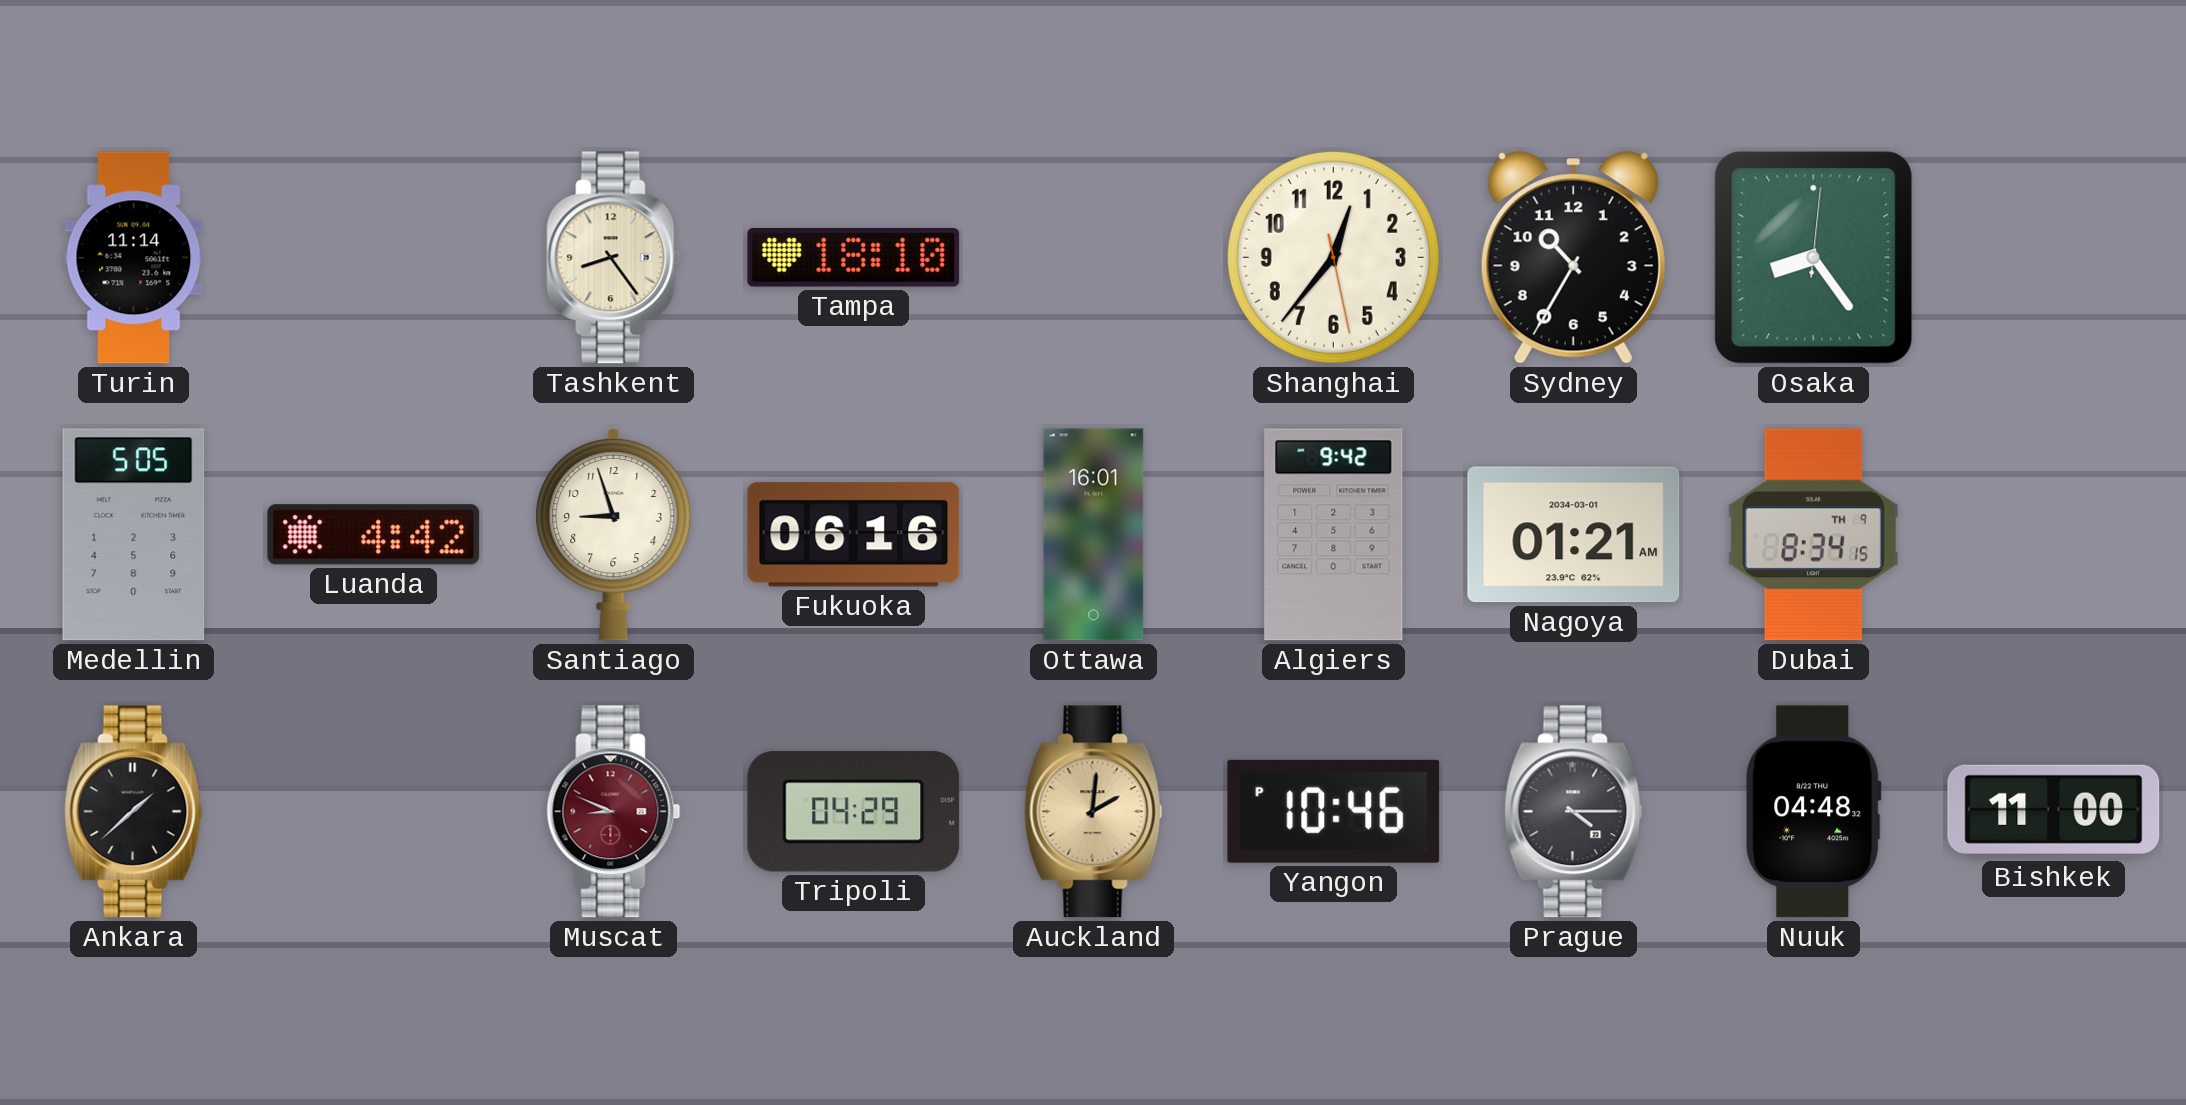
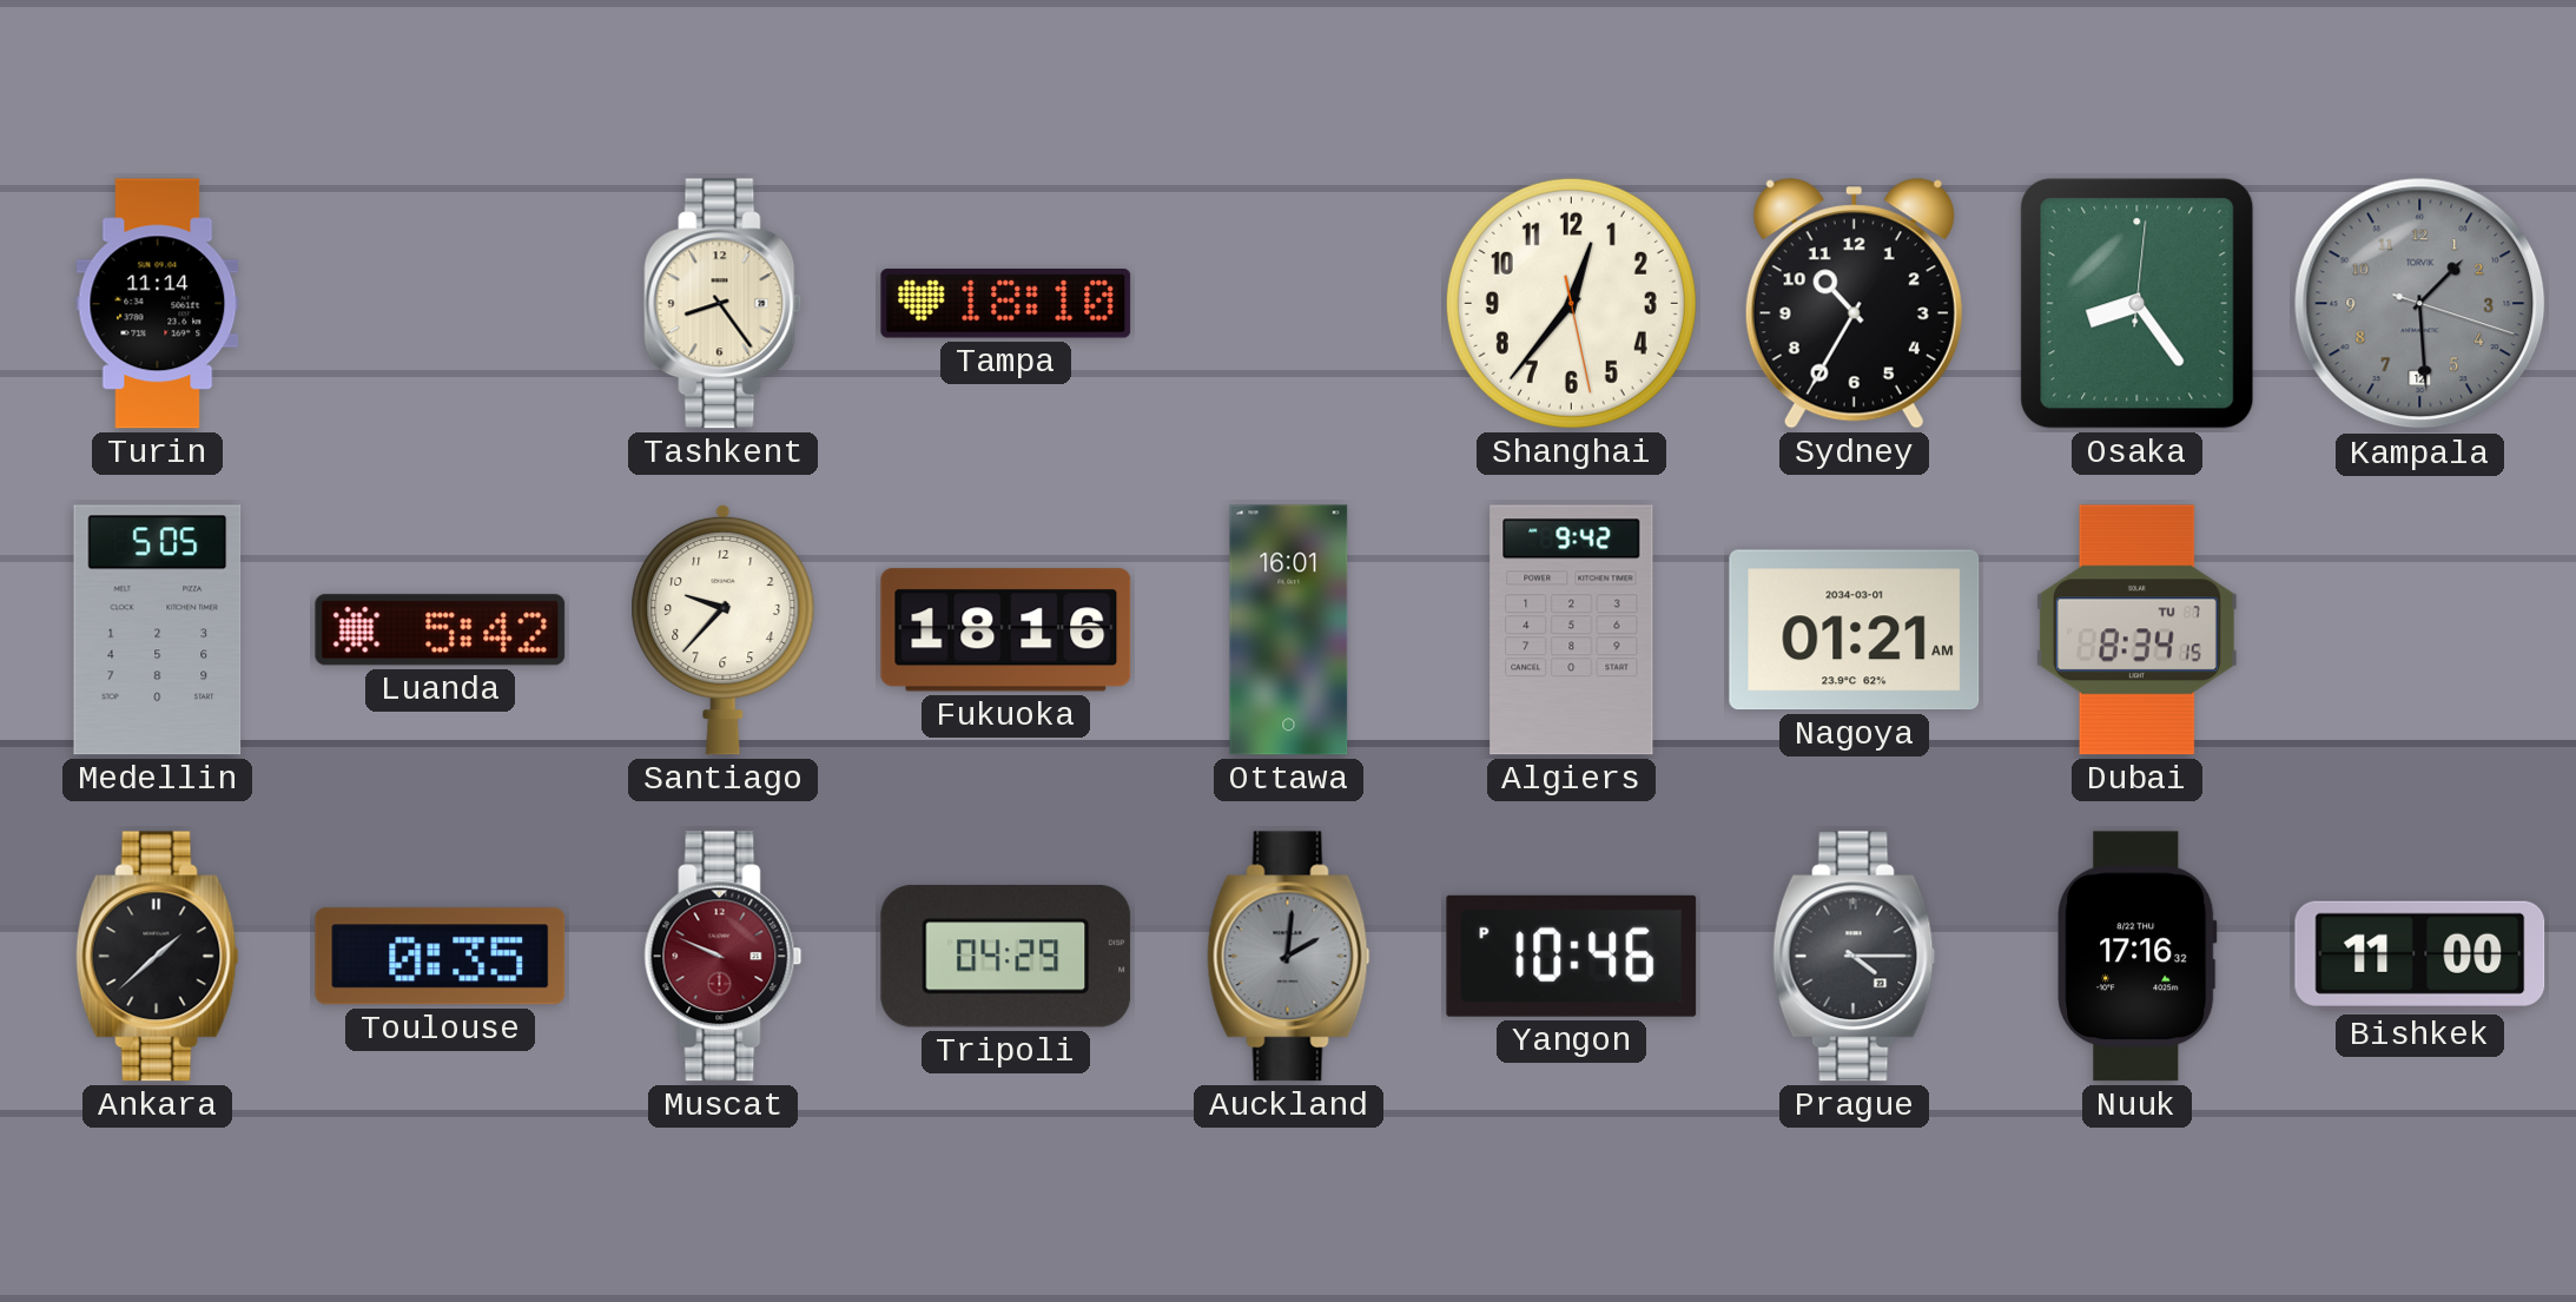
Kampala: none -> 1:29 (2420, 304)
Luanda: 4:42 -> 5:42 (441, 630)
Santiago: 8:57 -> 9:37 (724, 629)
Fukuoka: 06:16 -> 18:16 (1006, 630)
Dubai date: TH 9 -> TU 7 (2136, 630)
Toulouse: none -> 0:35 (441, 957)
Muscat: 8:49 -> 9:49 (724, 957)
Auckland dial: champagne -> grey (1289, 957)
Nuuk: 04:48 -> 17:16 (2138, 957)
